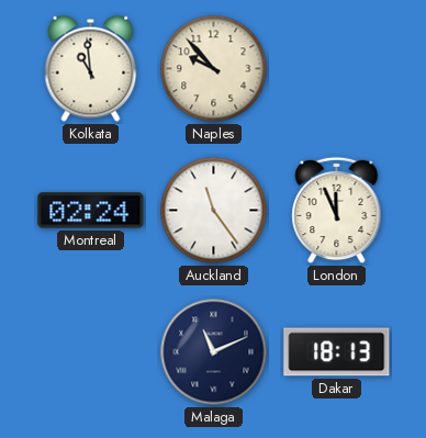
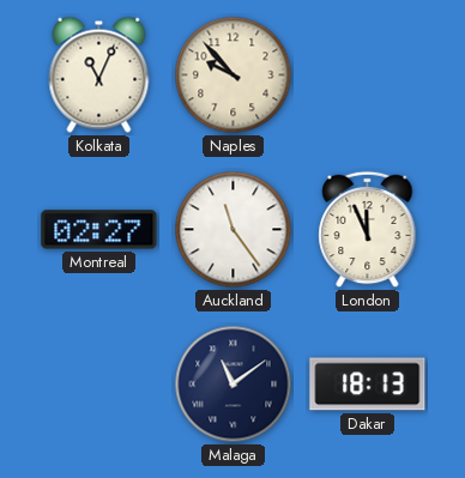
Kolkata: 10:59 -> 11:04 (99, 74)
Montreal: 02:24 -> 02:27 (99, 230)
Malaga: 11:11 -> 11:09 (234, 385)
